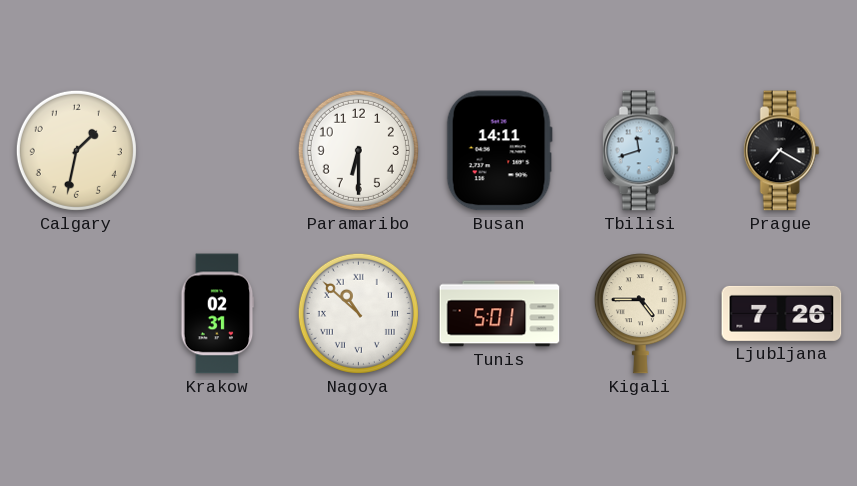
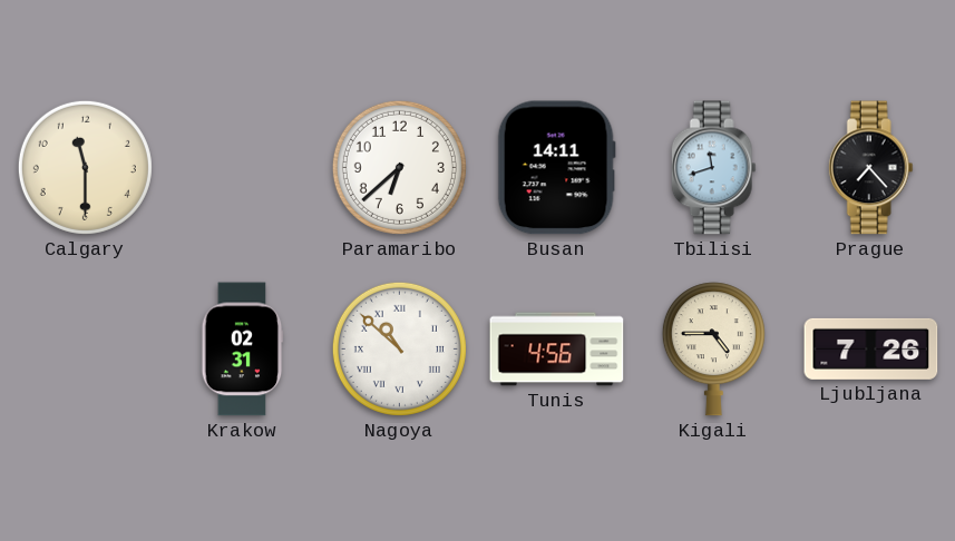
Calgary: 1:32 -> 11:30 (85, 167)
Paramaribo: 6:30 -> 6:38 (399, 167)
Prague: 7:20 -> 7:23 (870, 168)
Tunis: 5:01 -> 4:56 (557, 350)
